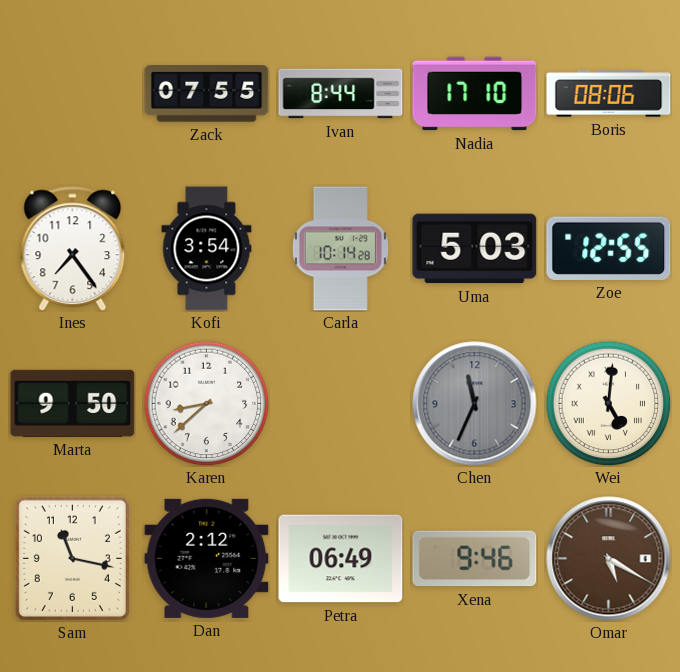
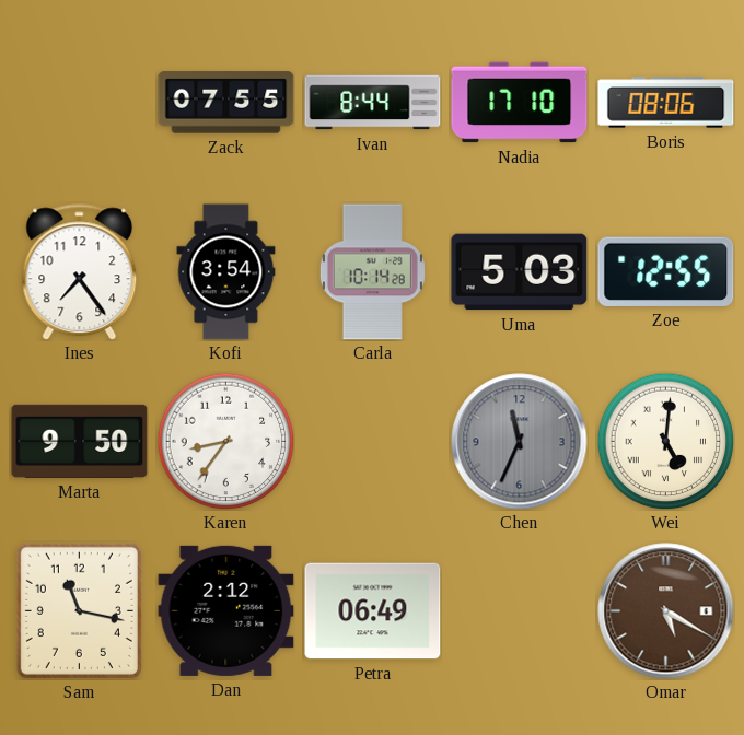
Karen: 8:38 -> 8:36 (225, 441)
Xena: 9:46 -> none (475, 559)
